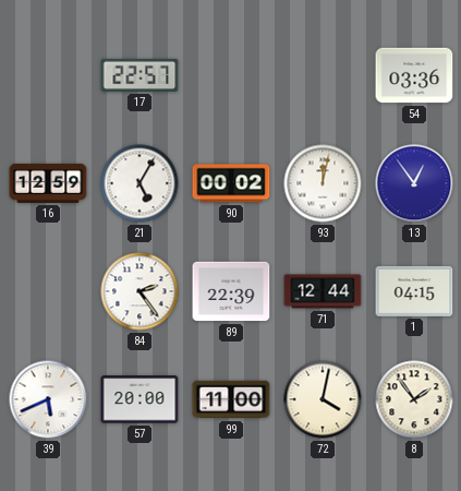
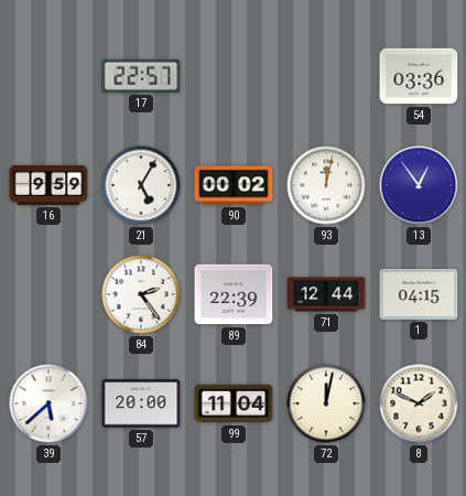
16: 12:59 -> 9:59 (48, 185)
39: 5:41 -> 5:38 (48, 403)
99: 11:00 -> 11:04 (234, 403)
72: 4:02 -> 12:02 (326, 403)
8: 1:54 -> 1:49 (419, 403)
